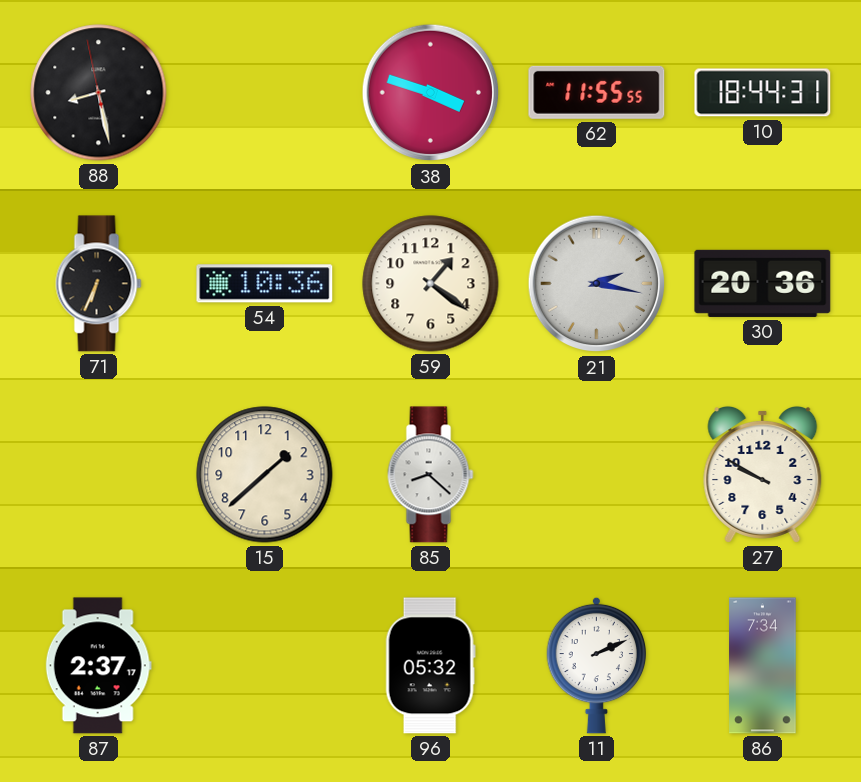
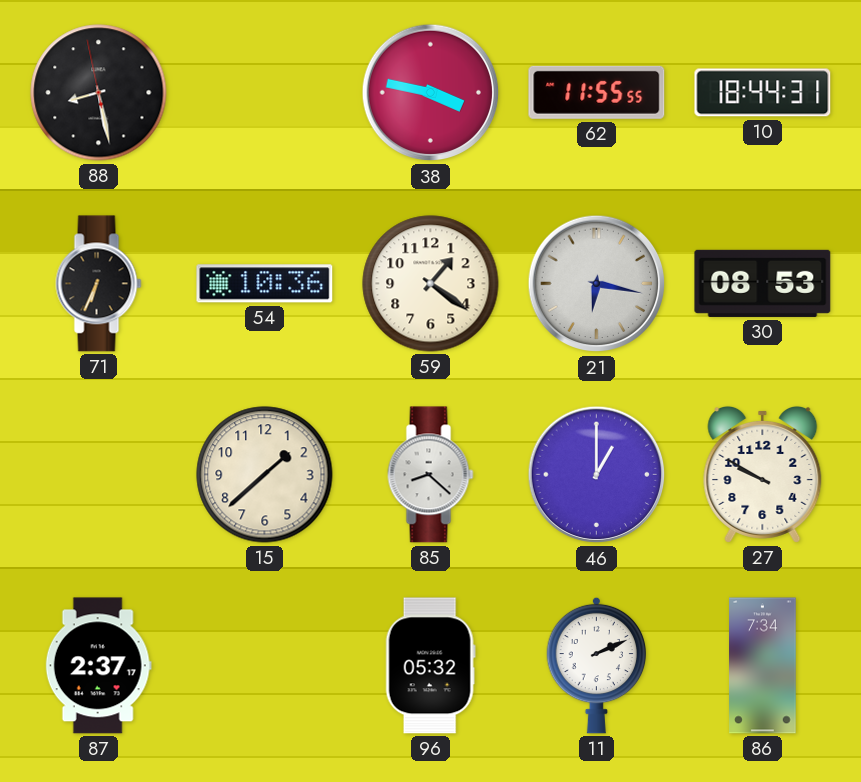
38: 3:48 -> 3:47 (431, 93)
21: 2:17 -> 6:17 (597, 284)
30: 20:36 -> 08:53 (763, 283)
46: none -> 1:00 (597, 475)
